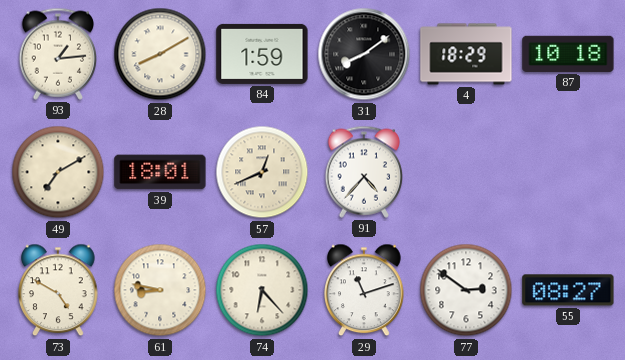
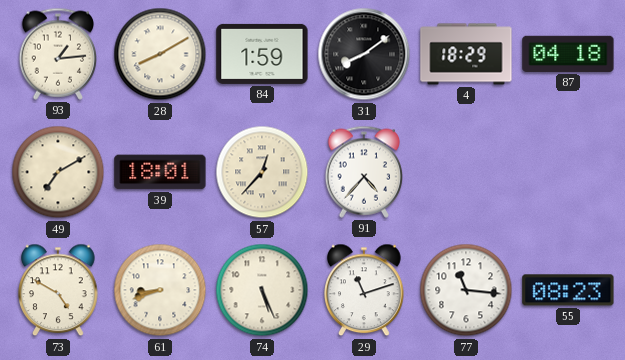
87: 10:18 -> 04:18 (568, 54)
57: 12:41 -> 12:37 (262, 172)
61: 8:47 -> 8:42 (160, 290)
74: 6:23 -> 5:26 (262, 290)
77: 2:51 -> 11:16 (466, 290)
55: 08:27 -> 08:23 (568, 290)
